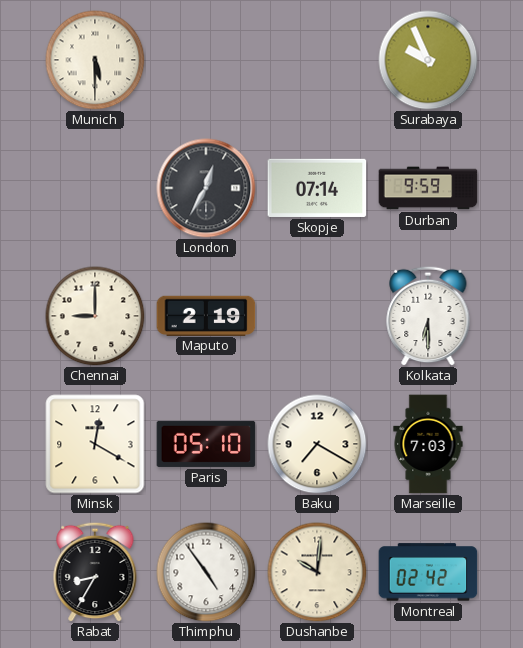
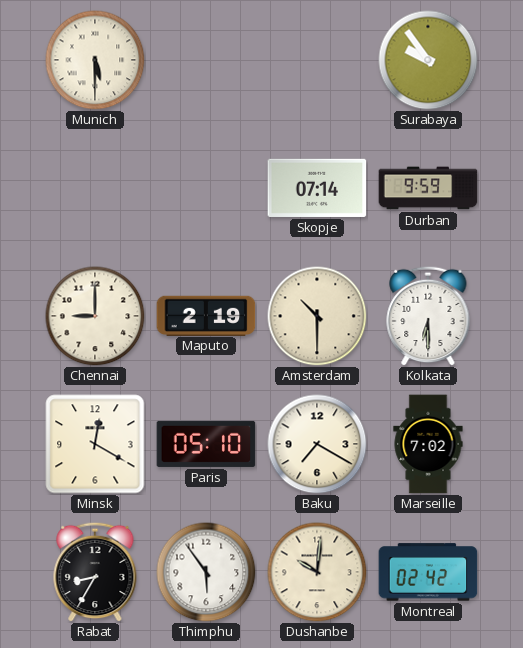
Surabaya: 9:56 -> 9:54 (428, 60)
London: 12:35 -> none (206, 188)
Amsterdam: none -> 10:30 (317, 316)
Marseille: 7:03 -> 7:02 (428, 444)
Thimphu: 4:54 -> 5:54 (206, 572)
